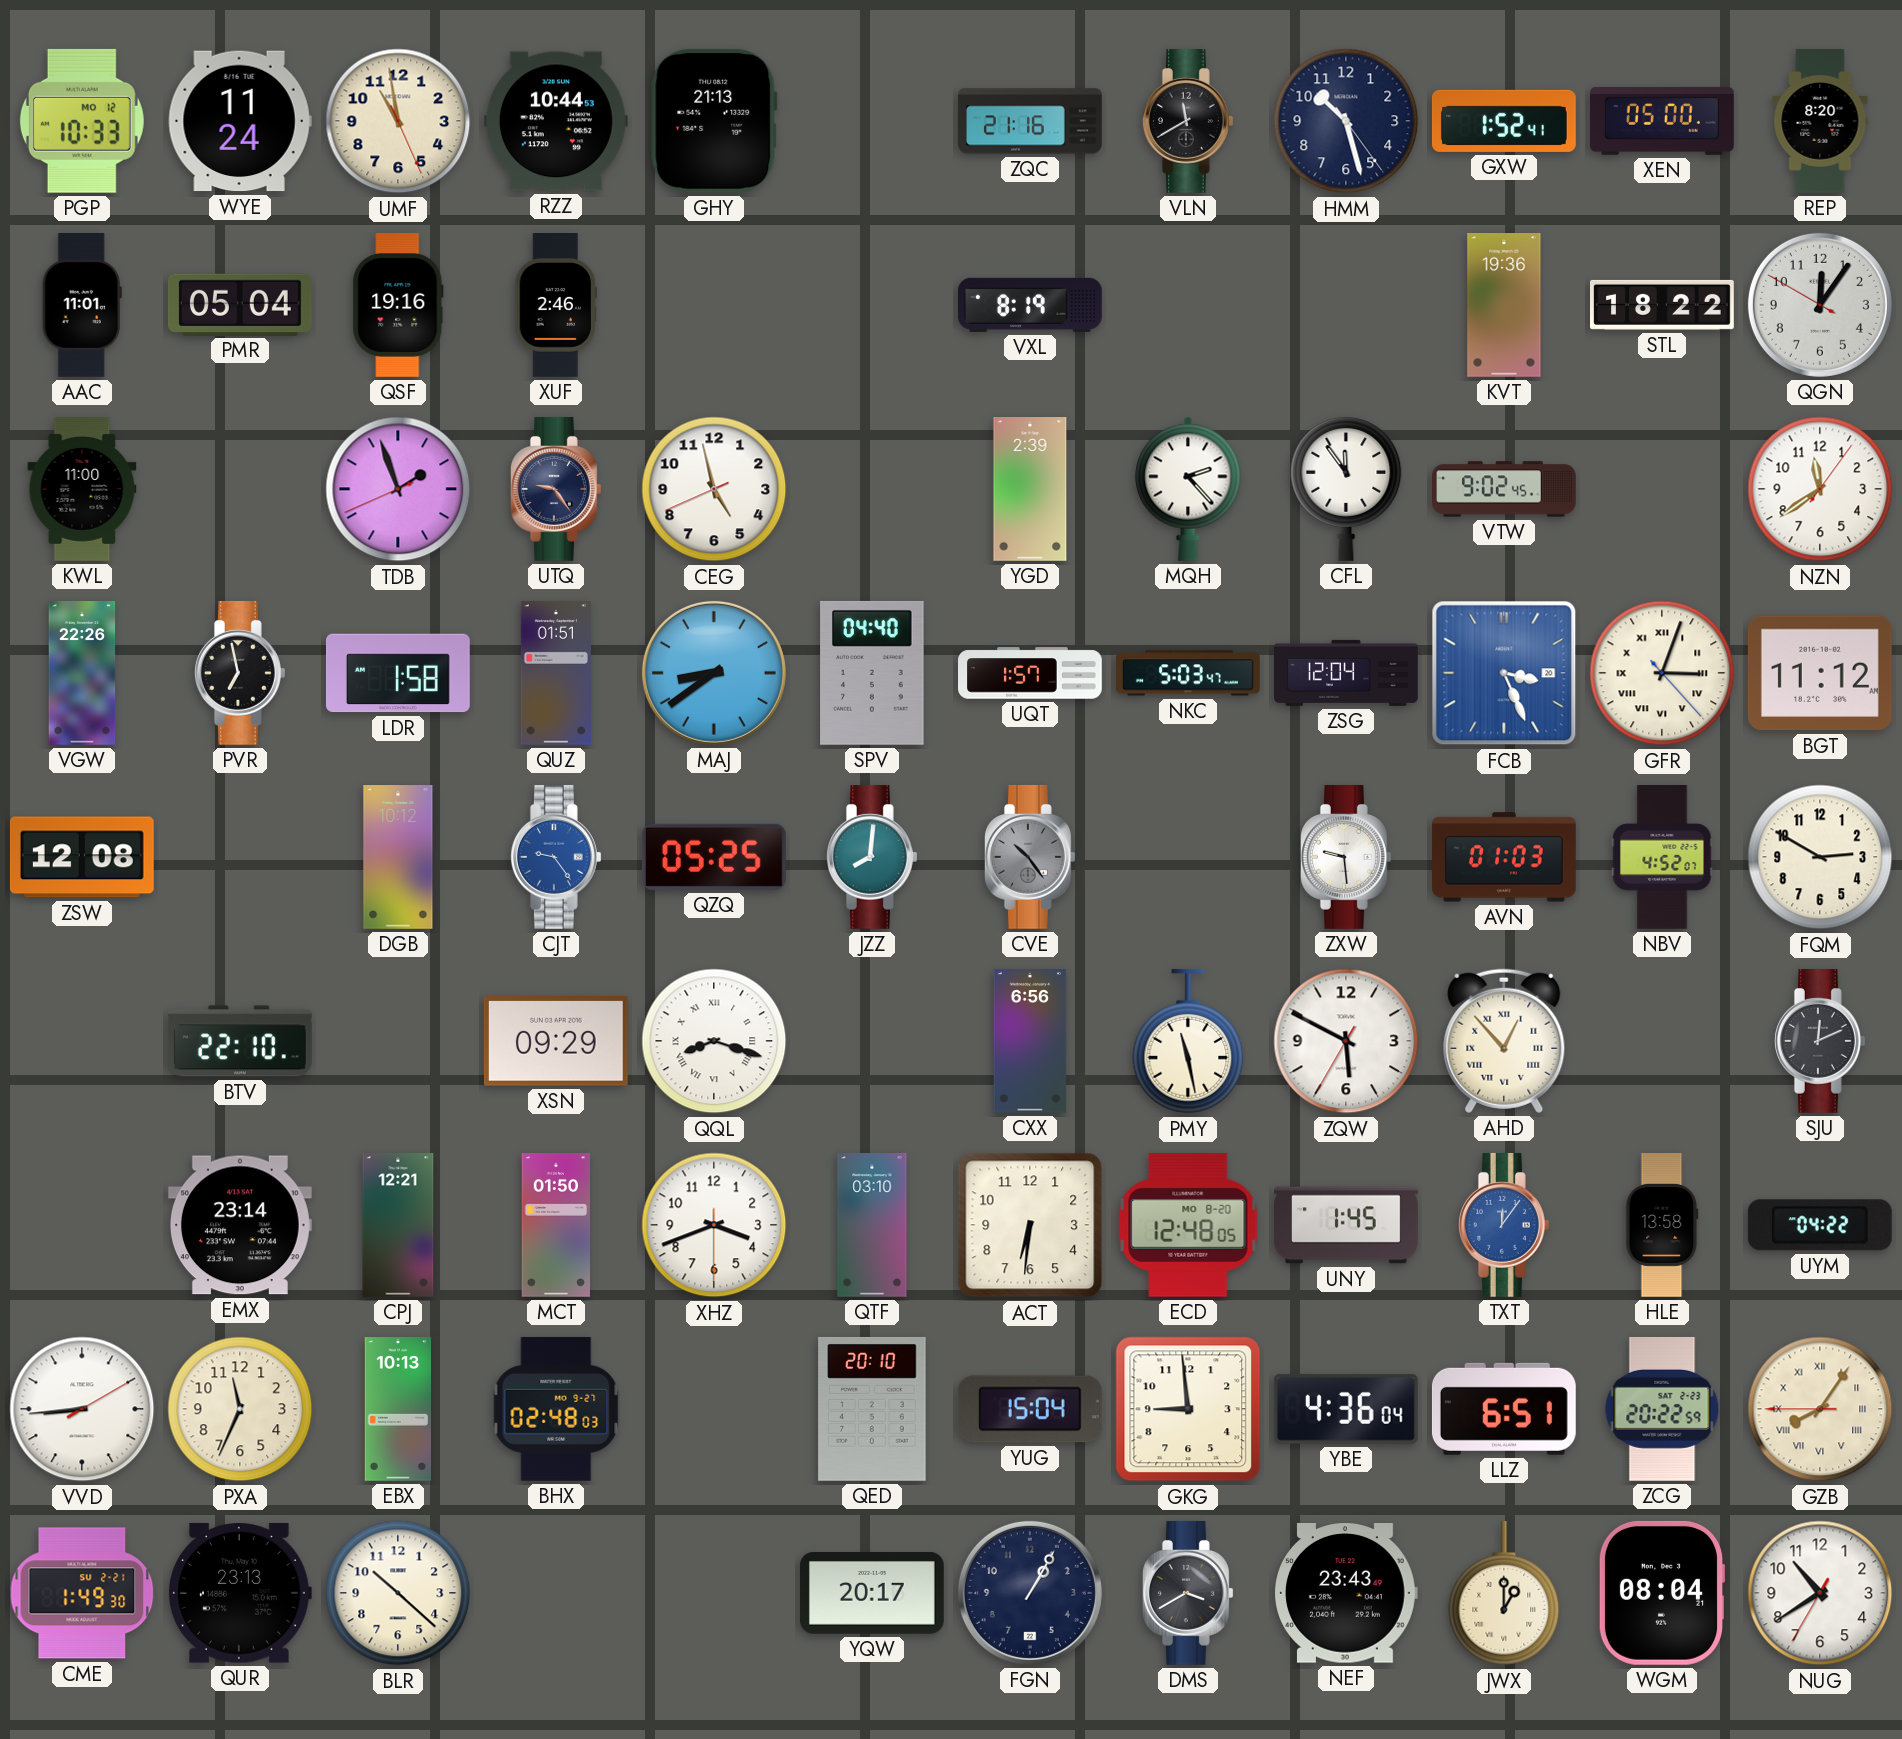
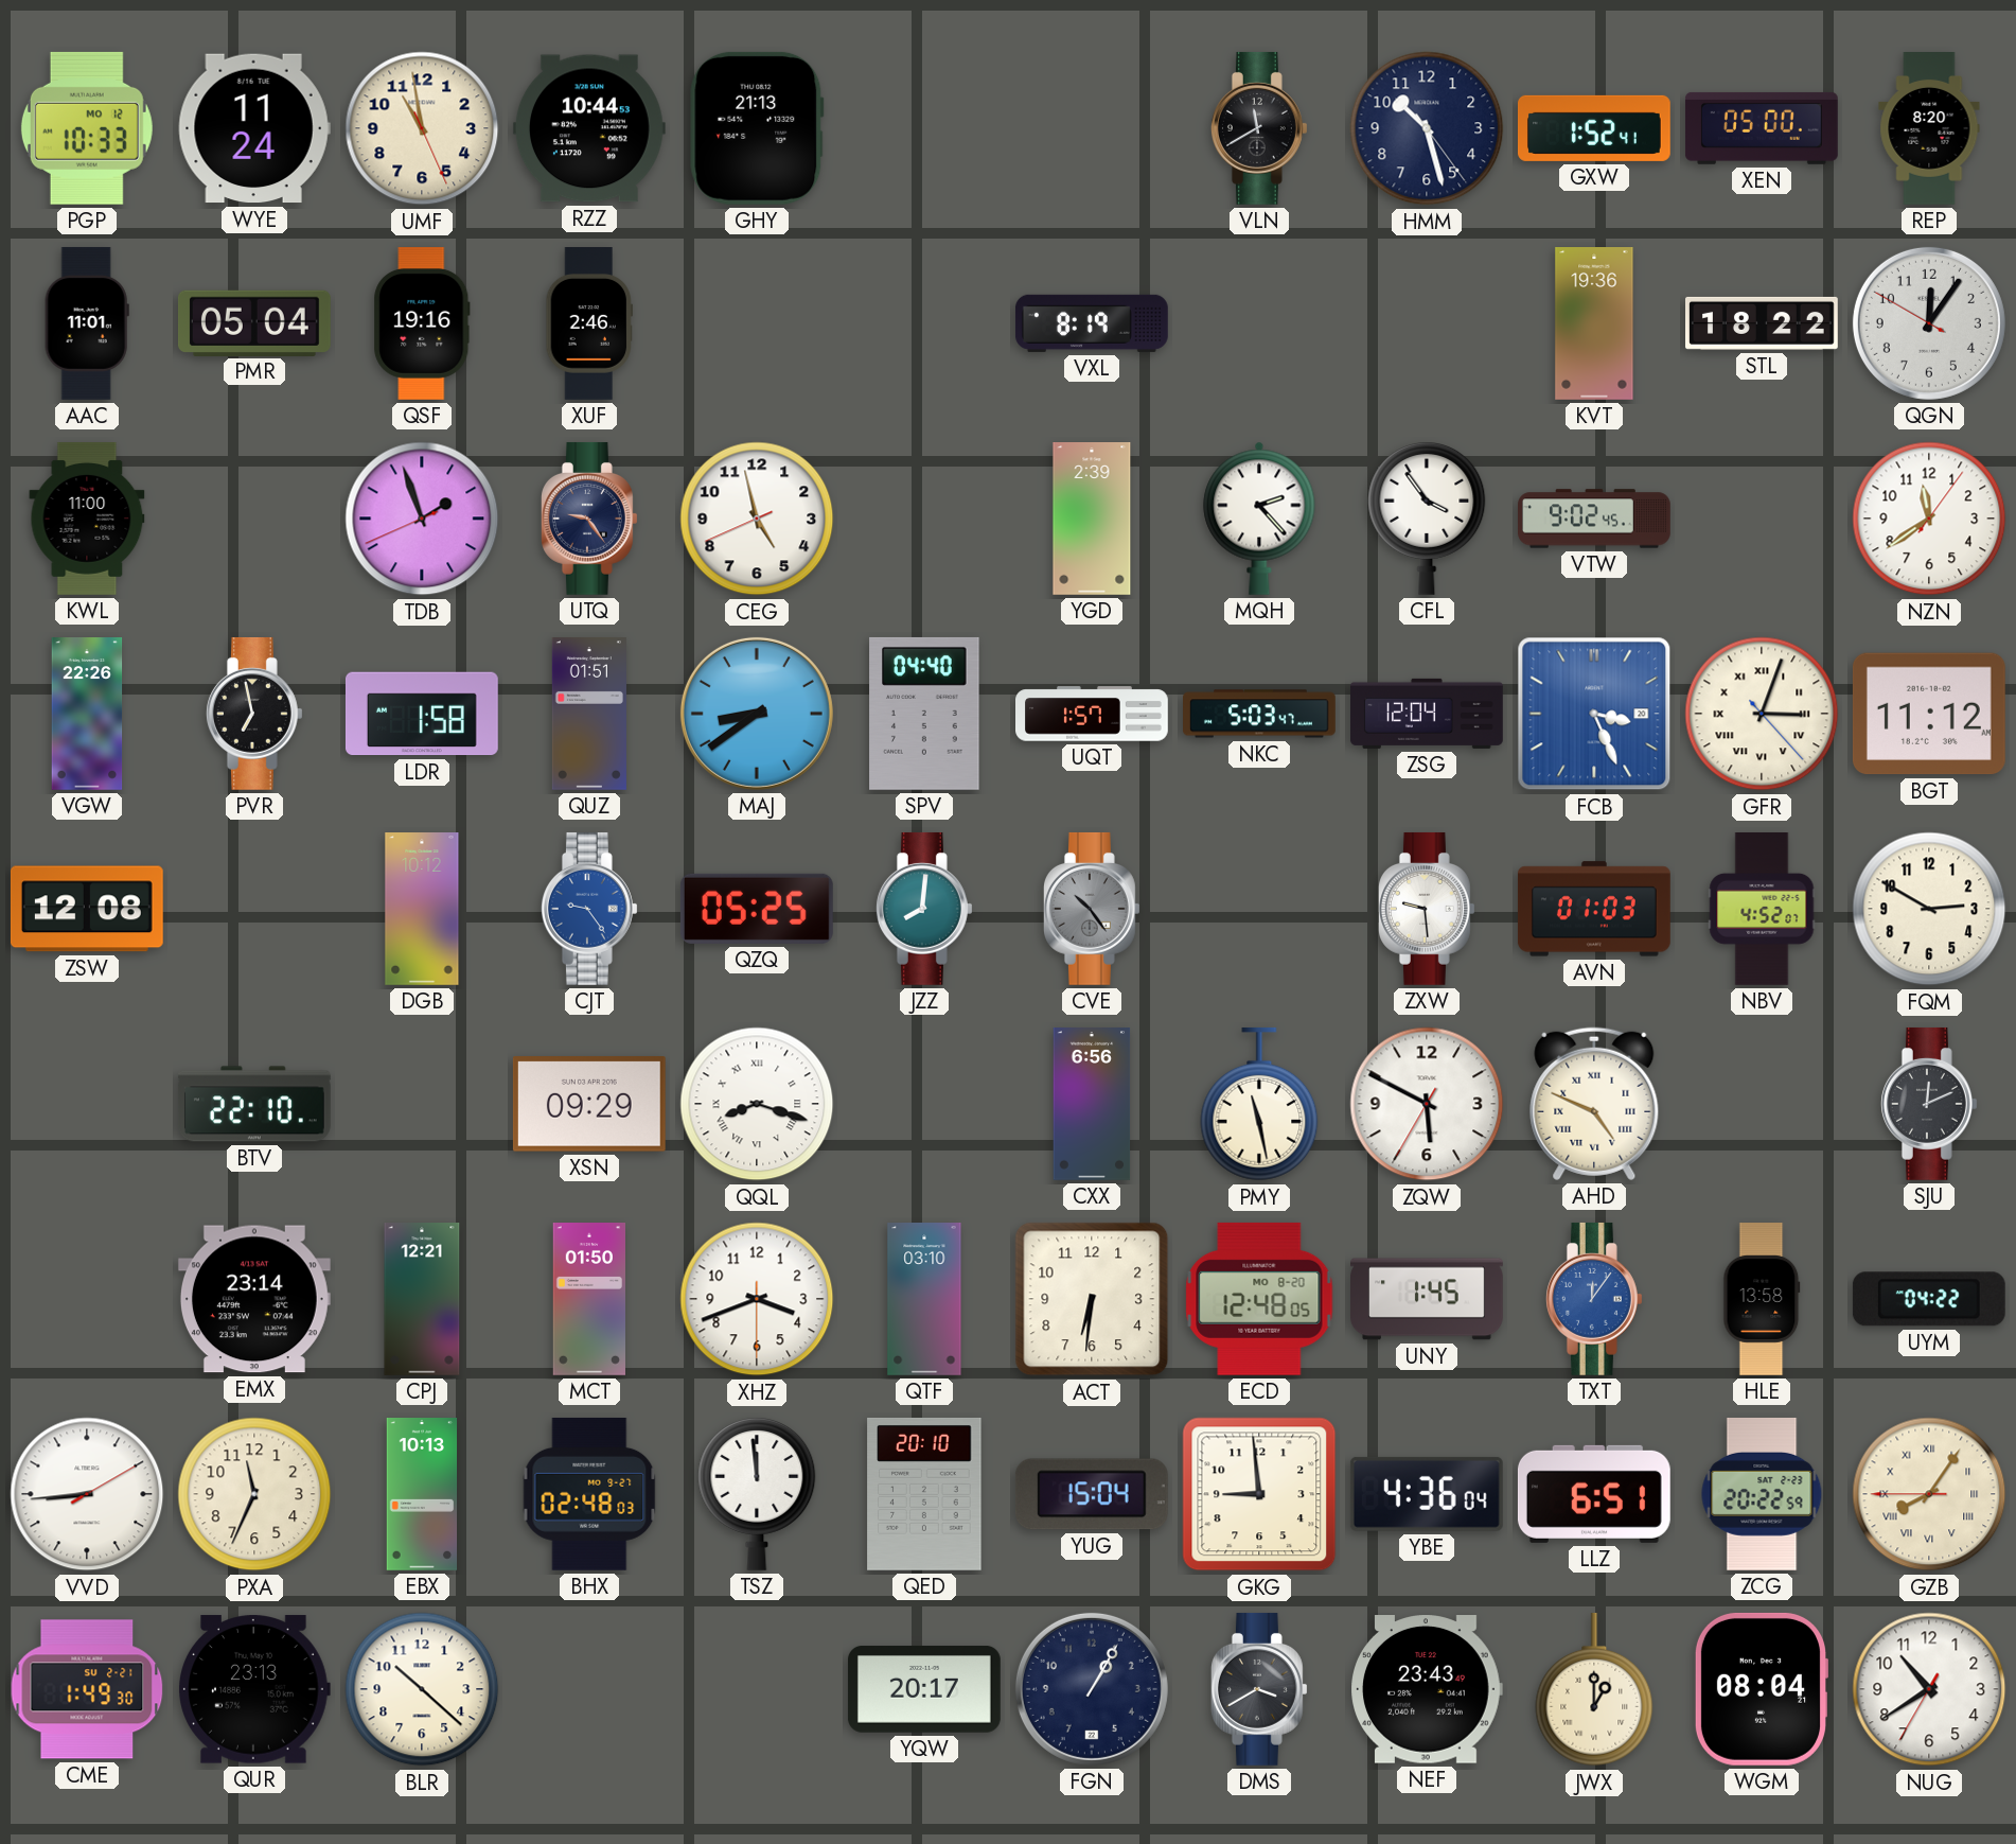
ZQC: 21:16 -> none (1031, 121)
CFL: 11:54 -> 3:54 (1427, 519)
AHD: 12:53 -> 4:49 (1594, 1104)
TSZ: none -> 11:59 (757, 1494)
